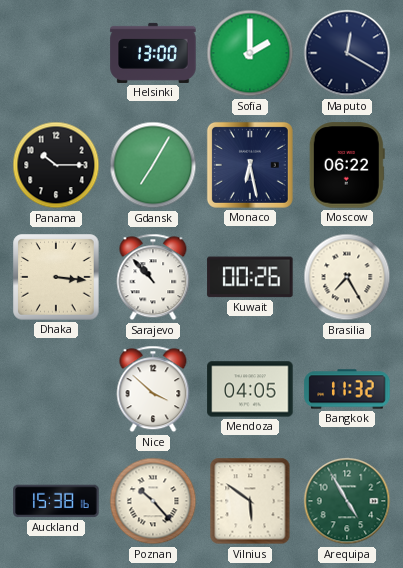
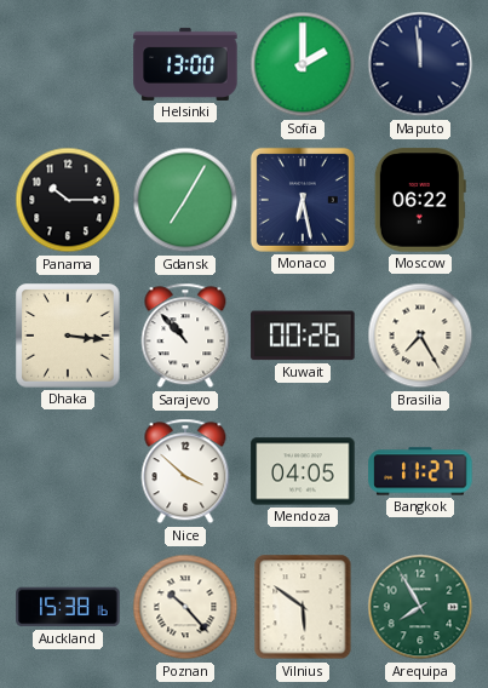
Maputo: 12:20 -> 11:59 (420, 64)
Bangkok: 11:32 -> 11:27 (420, 471)
Arequipa: 4:55 -> 7:55 (420, 607)
